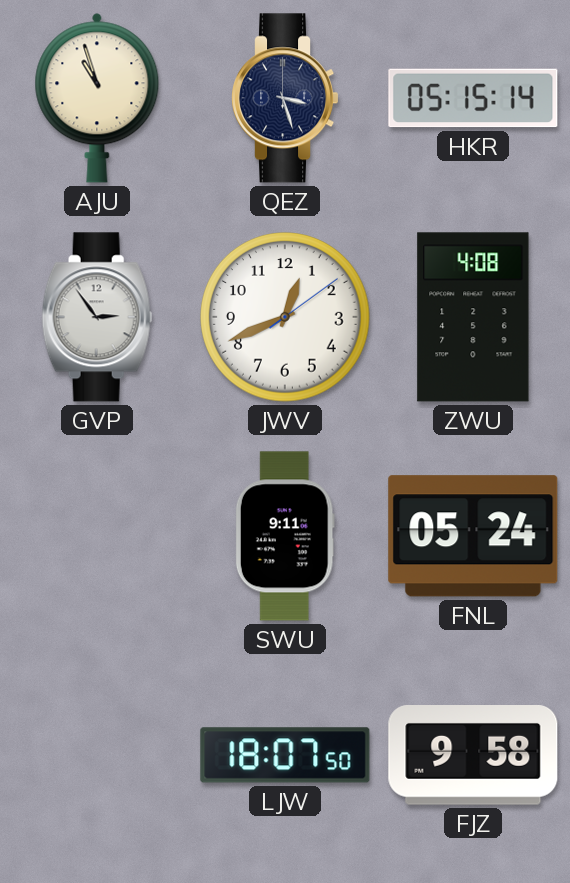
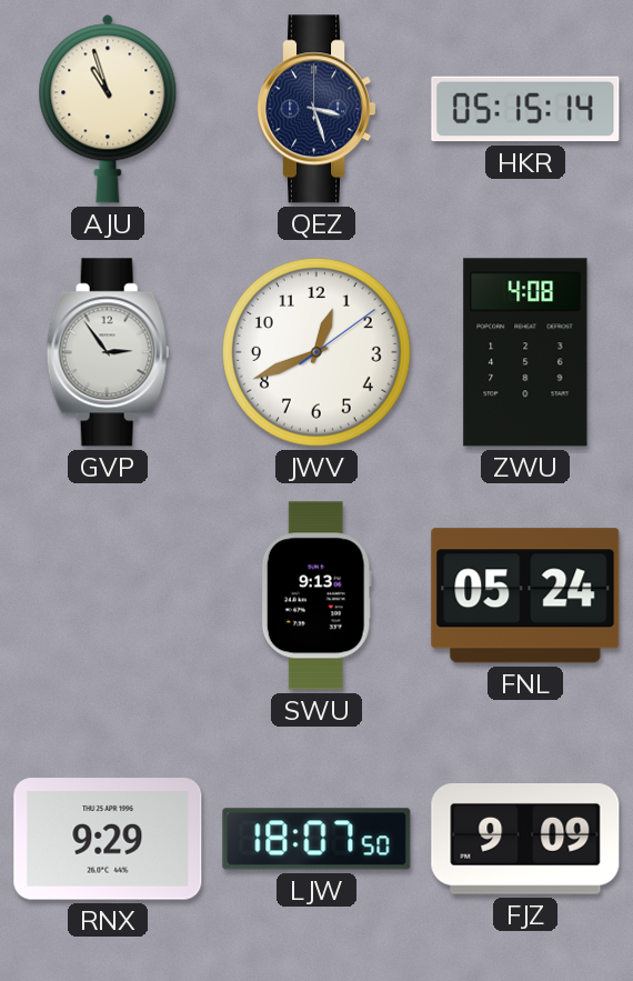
SWU: 9:11 -> 9:13 (316, 595)
RNX: none -> 9:29 (108, 839)
FJZ: 9:58 -> 9:09 (525, 840)
